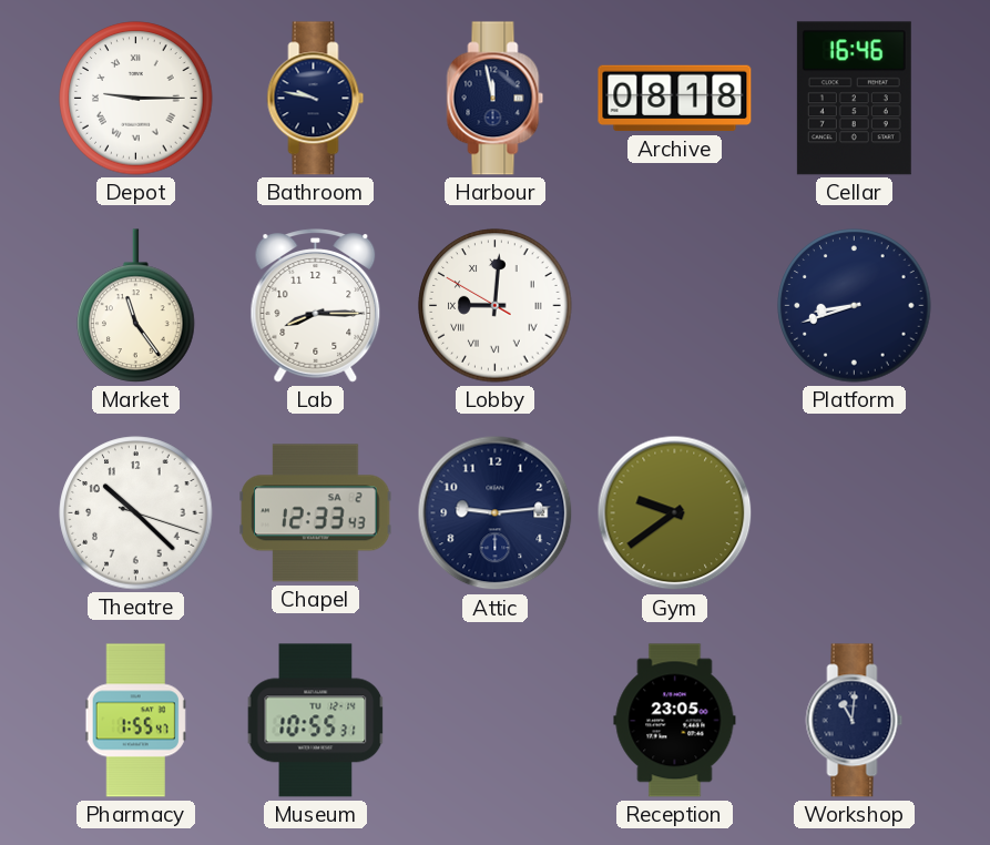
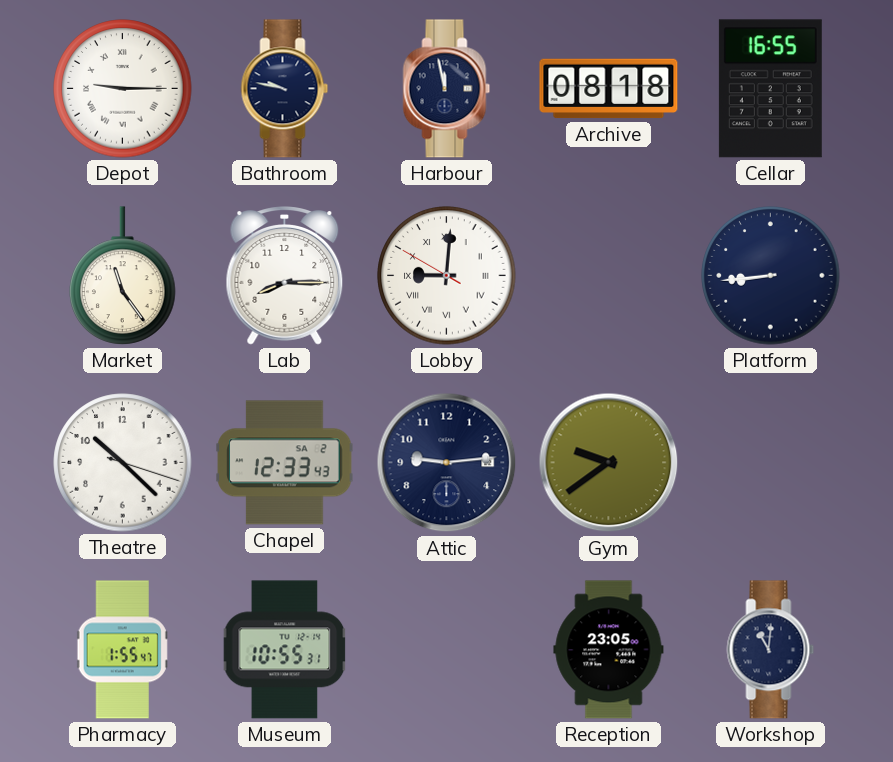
Cellar: 16:46 -> 16:55 (770, 89)
Platform: 8:42 -> 8:44 (771, 276)
